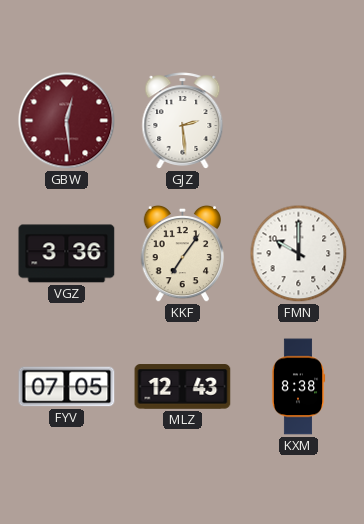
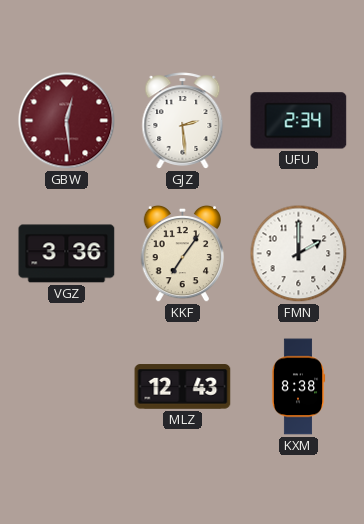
UFU: none -> 2:34 (299, 121)
FMN: 10:00 -> 2:00 (299, 254)
FYV: 07:05 -> none (67, 387)
